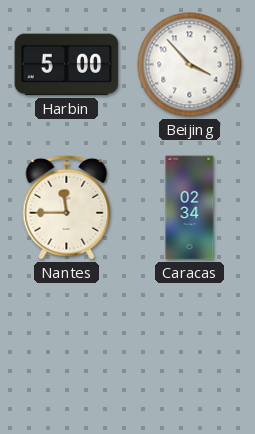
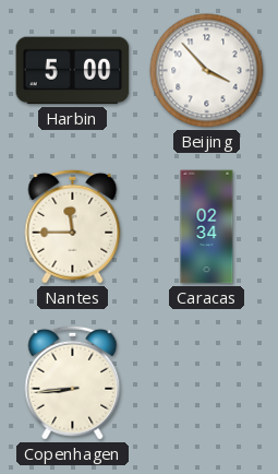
Copenhagen: none -> 8:44 (73, 382)
